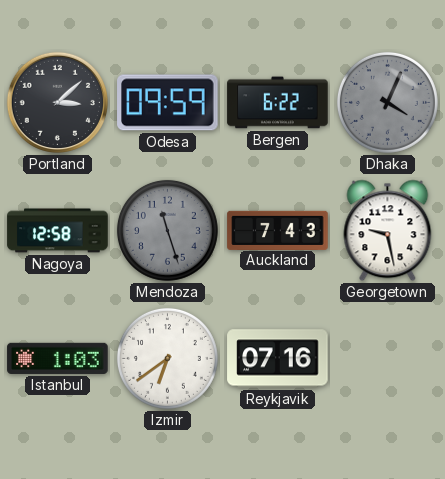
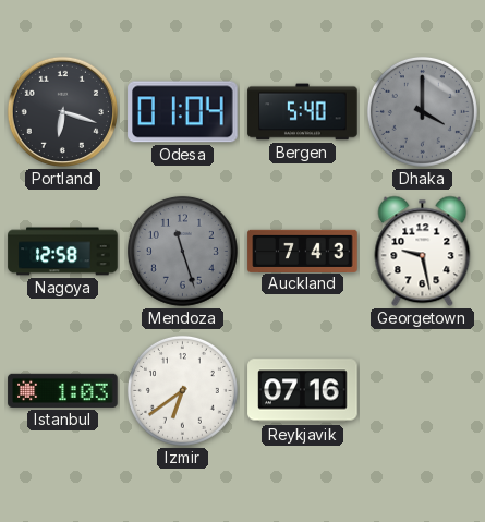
Portland: 3:08 -> 6:18 (62, 111)
Odesa: 09:59 -> 01:04 (183, 112)
Bergen: 6:22 -> 5:40 (303, 112)
Dhaka: 4:04 -> 4:00 (422, 111)
